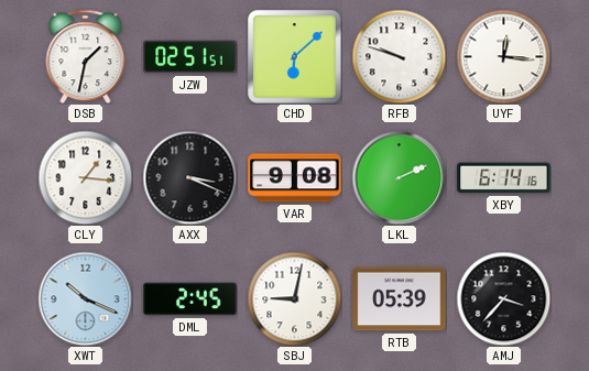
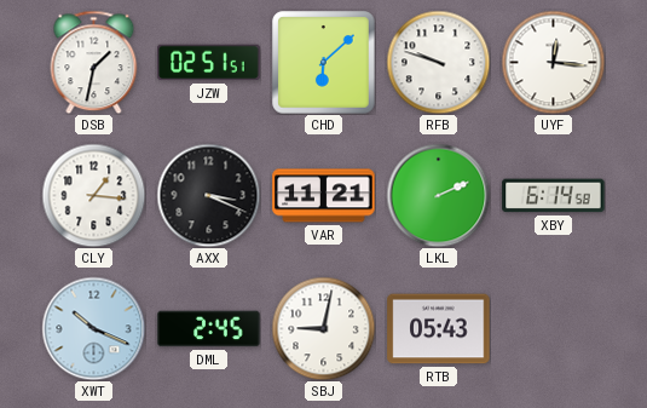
VAR: 9:08 -> 11:21 (324, 196)
XBY: 6:14:16 -> 6:14:58 (554, 196)
RTB: 05:39 -> 05:43 (439, 329)
AMJ: 3:37 -> none (503, 298)
